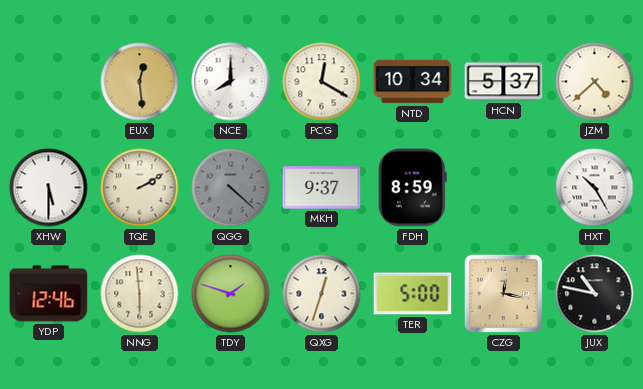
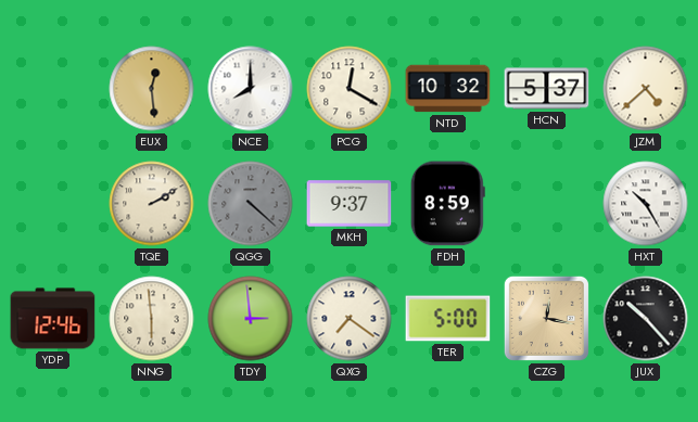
NTD: 10:34 -> 10:32 (448, 89)
XHW: 5:30 -> none (49, 188)
TDY: 1:48 -> 2:59 (251, 319)
QXG: 12:33 -> 7:21 (350, 319)
JUX: 10:47 -> 10:23 (646, 319)
